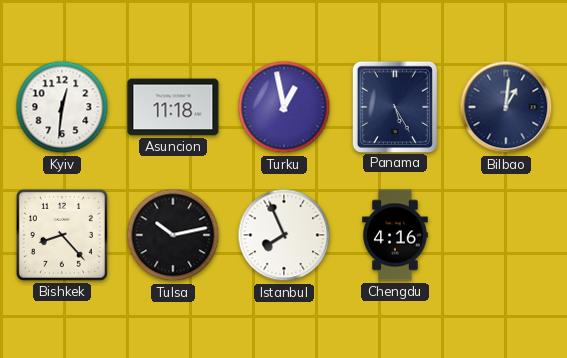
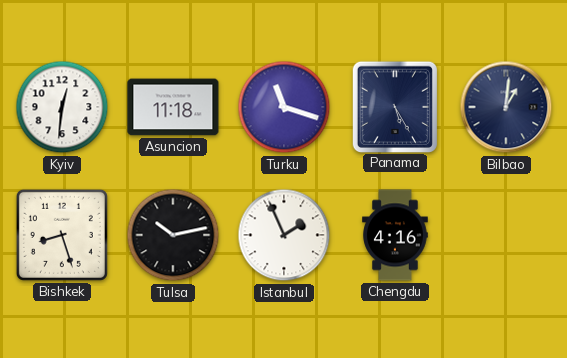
Turku: 12:58 -> 11:18 (284, 107)
Bishkek: 8:23 -> 8:27 (62, 235)
Istanbul: 7:56 -> 1:56 (284, 235)
